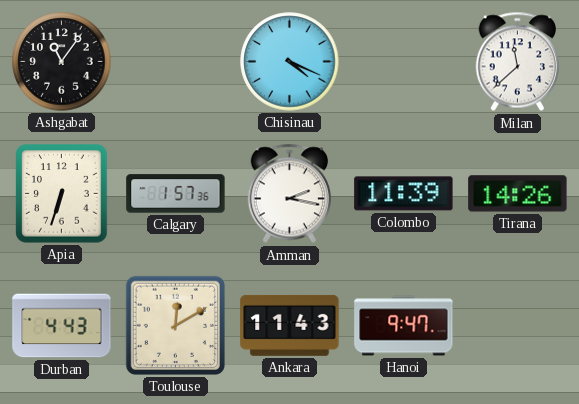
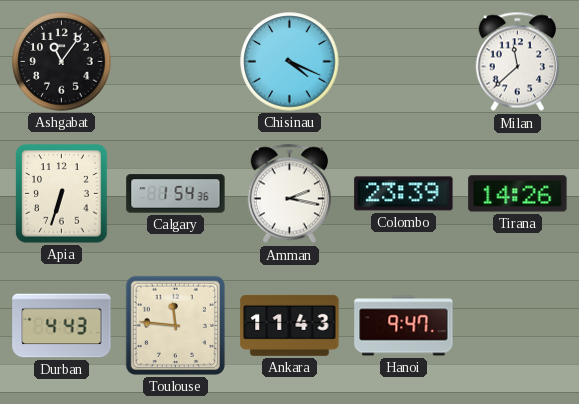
Calgary: 1:57 -> 1:54 (176, 194)
Colombo: 11:39 -> 23:39 (404, 194)
Toulouse: 12:10 -> 11:46 (175, 325)
